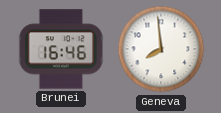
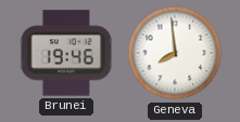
Brunei: 16:46 -> 19:46 (66, 53)
